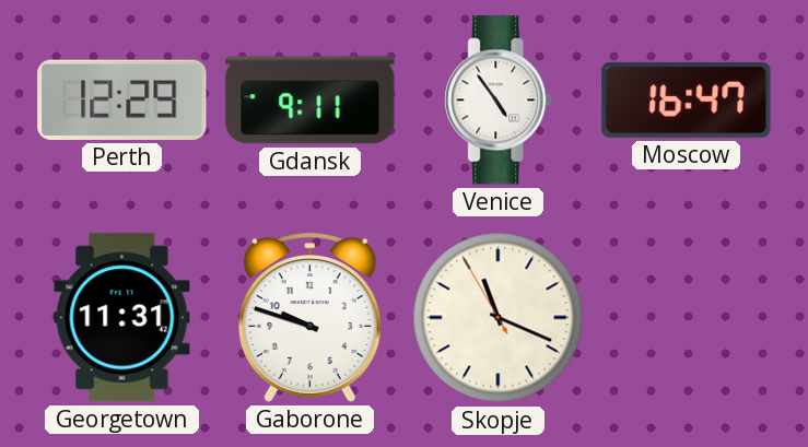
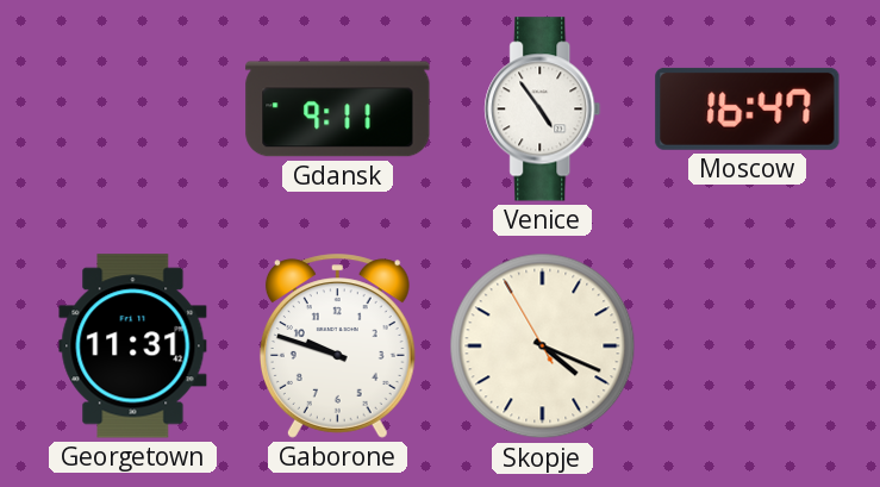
Perth: 12:29 -> none (122, 99)
Skopje: 11:18 -> 4:18 (543, 346)
